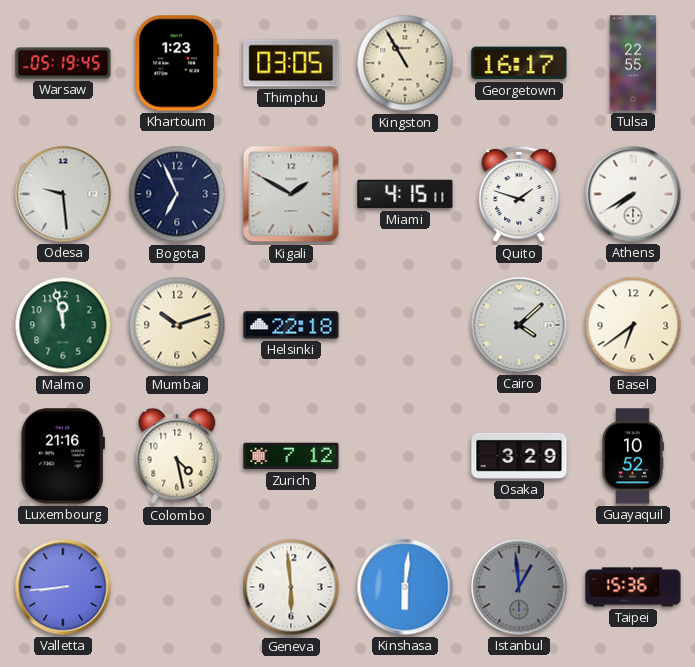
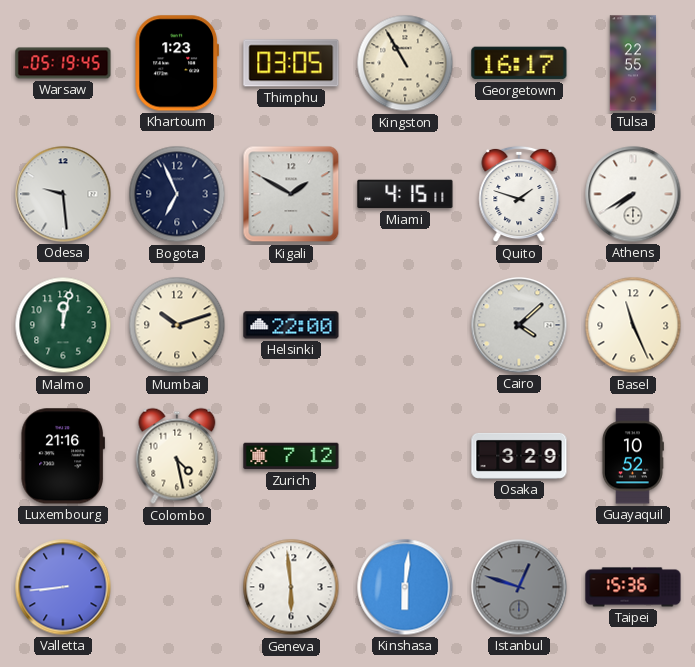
Malmo: 11:58 -> 12:02 (63, 325)
Helsinki: 22:18 -> 22:00 (291, 325)
Basel: 6:39 -> 11:26 (633, 325)
Istanbul: 12:59 -> 12:48 (519, 587)
